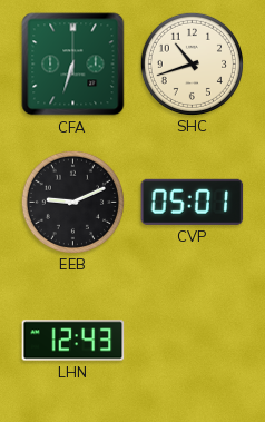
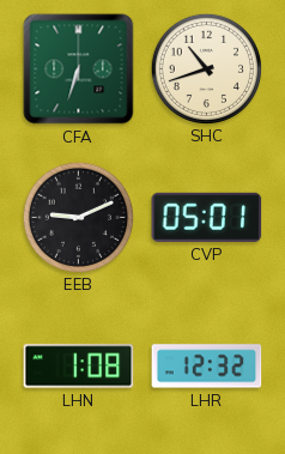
LHN: 12:43 -> 1:08 (79, 367)
LHR: none -> 12:32 (207, 367)
